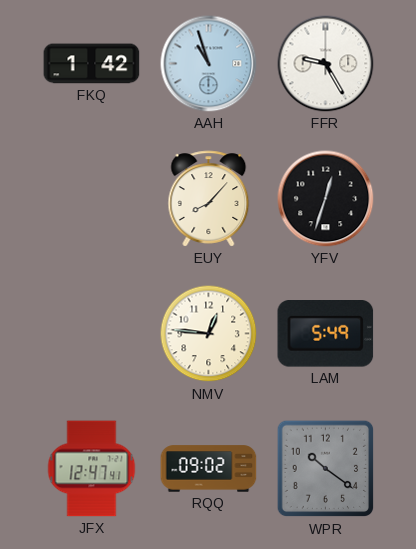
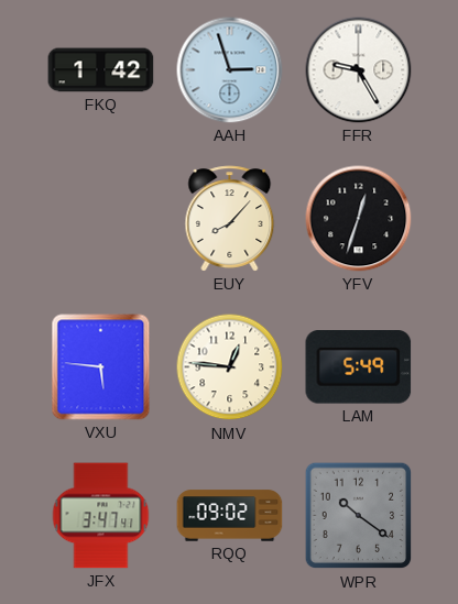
AAH: 10:57 -> 2:57 (230, 70)
VXU: none -> 5:46 (101, 367)
JFX: 12:47 -> 3:47 (101, 516)
